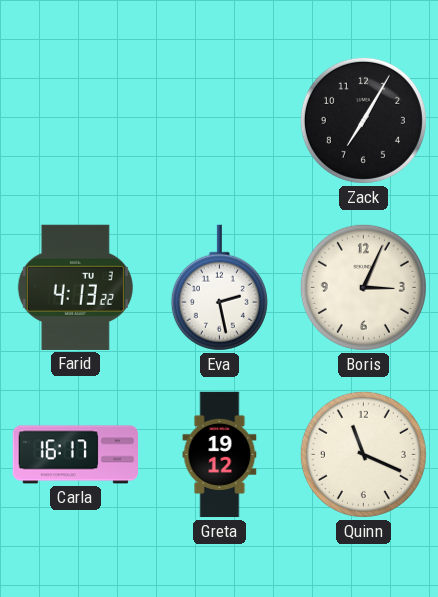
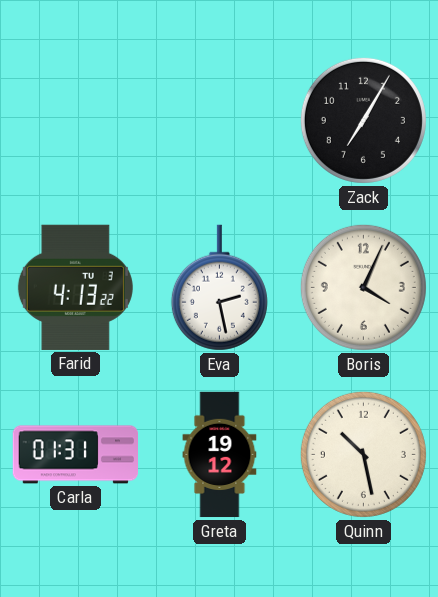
Boris: 3:04 -> 4:04 (363, 287)
Carla: 16:17 -> 01:31 (75, 455)
Quinn: 11:19 -> 10:28 (363, 454)
